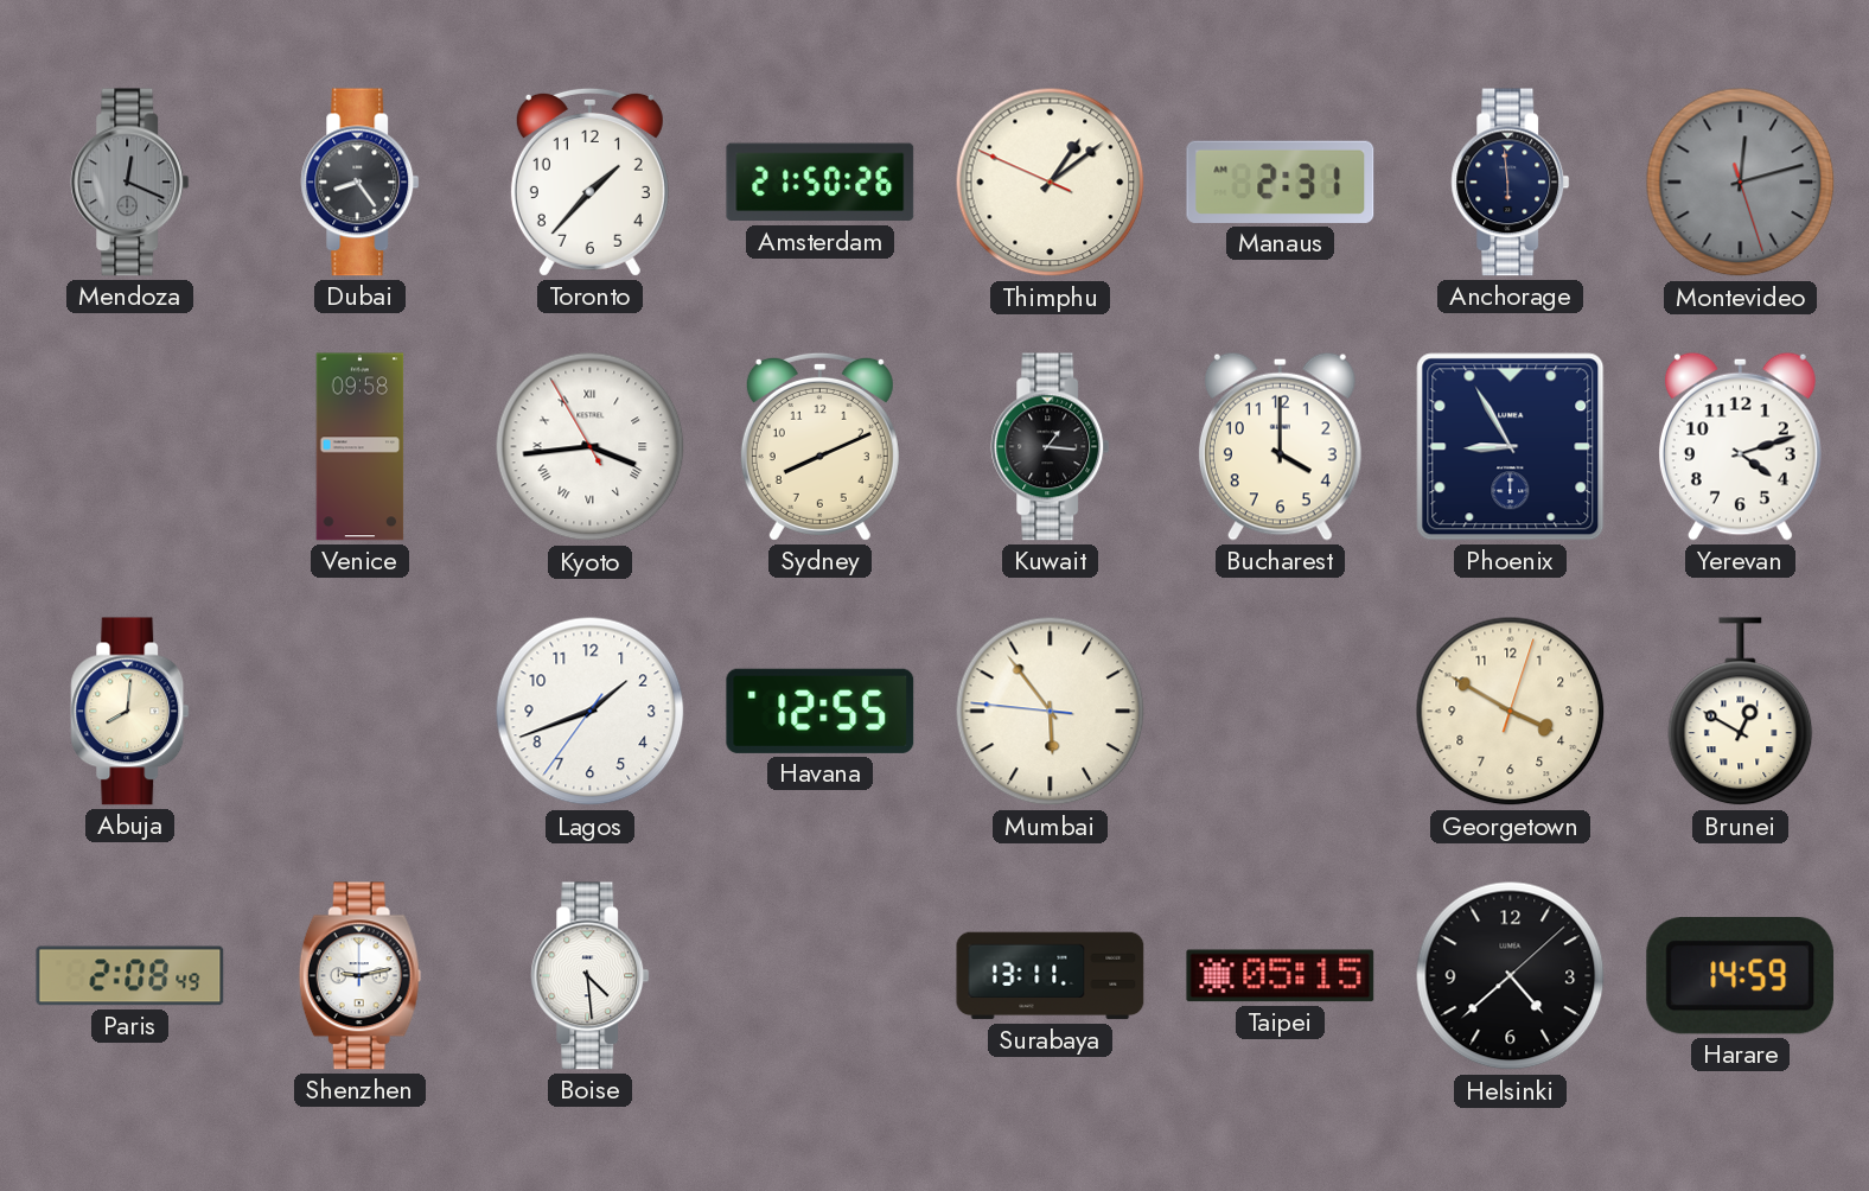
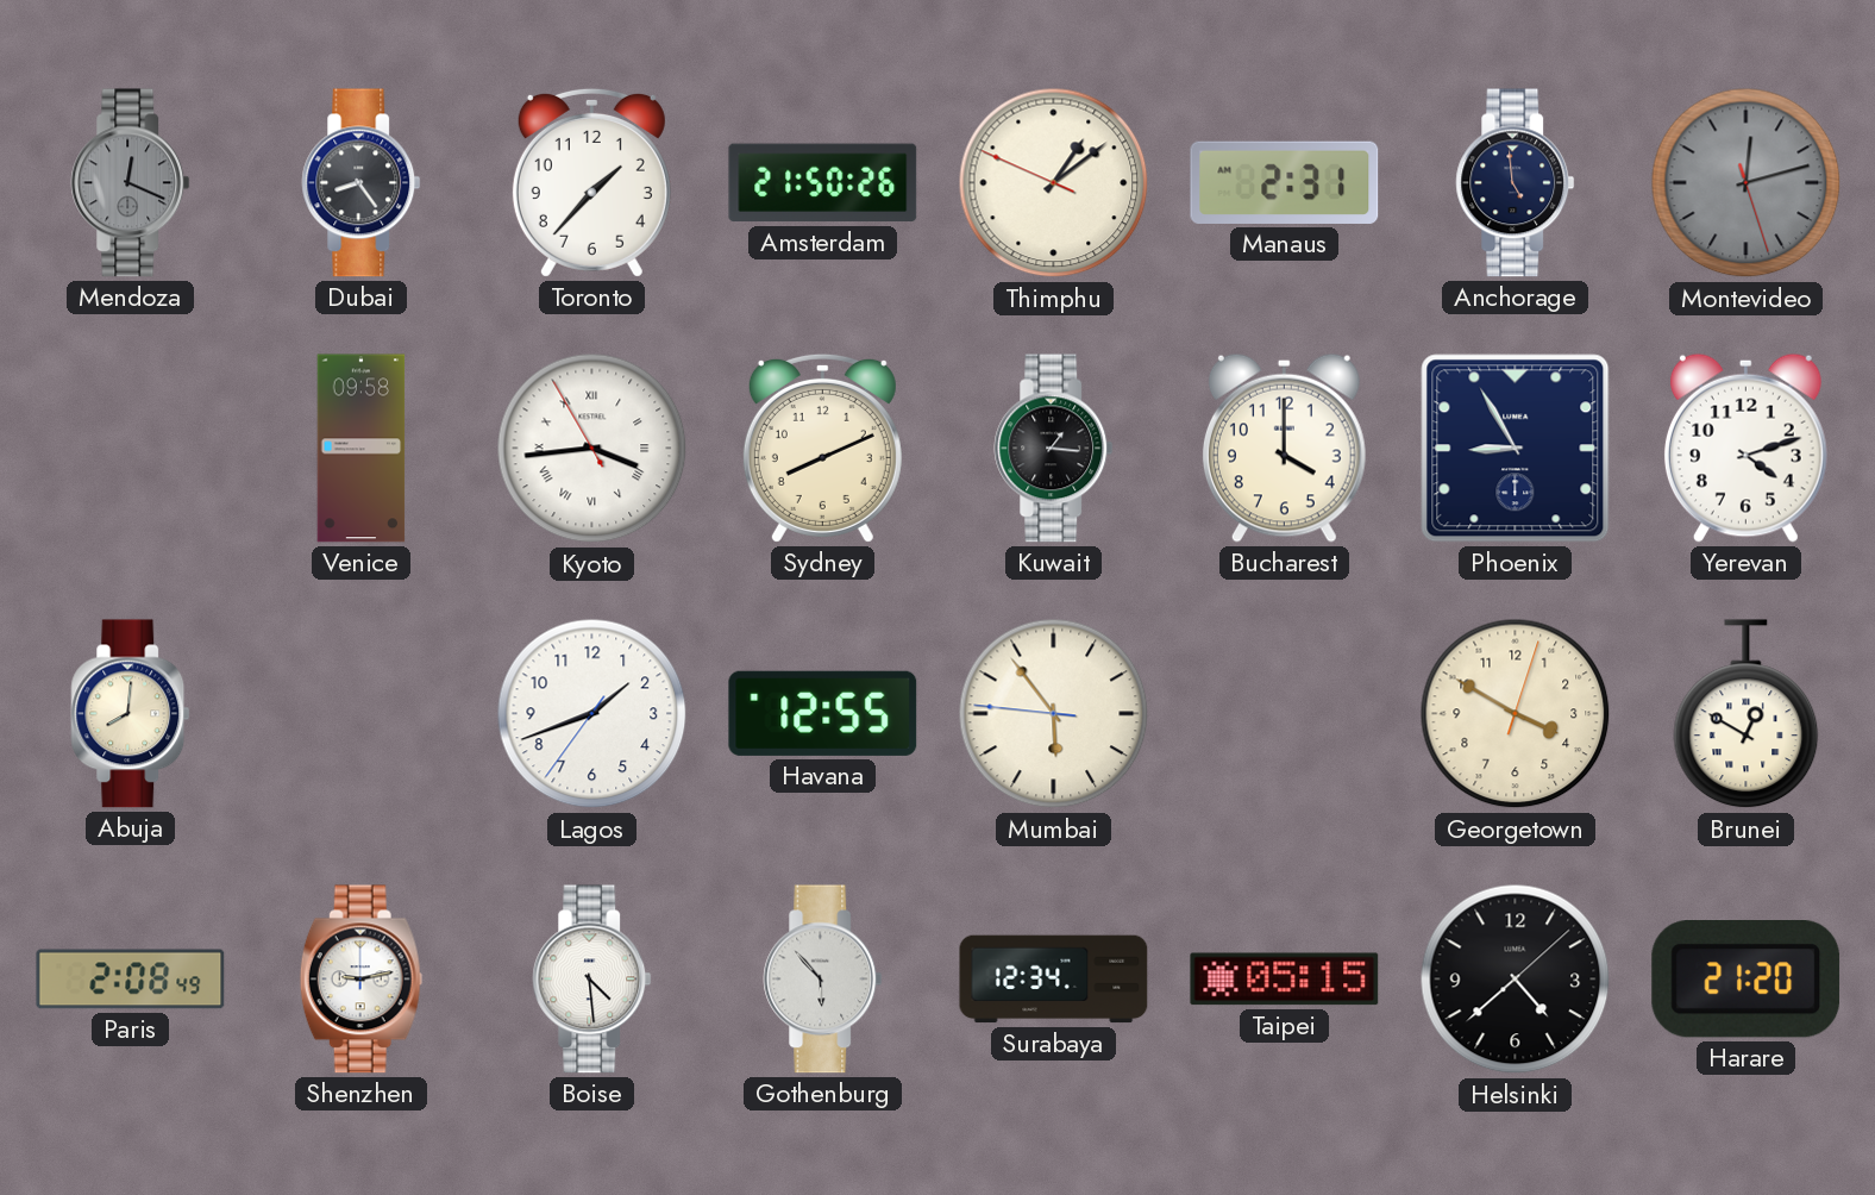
Anchorage: 5:59 -> 4:59 (1516, 183)
Gothenburg: none -> 5:53 (823, 980)
Surabaya: 13:11 -> 12:34 (1054, 980)
Harare: 14:59 -> 21:20 (1747, 978)
